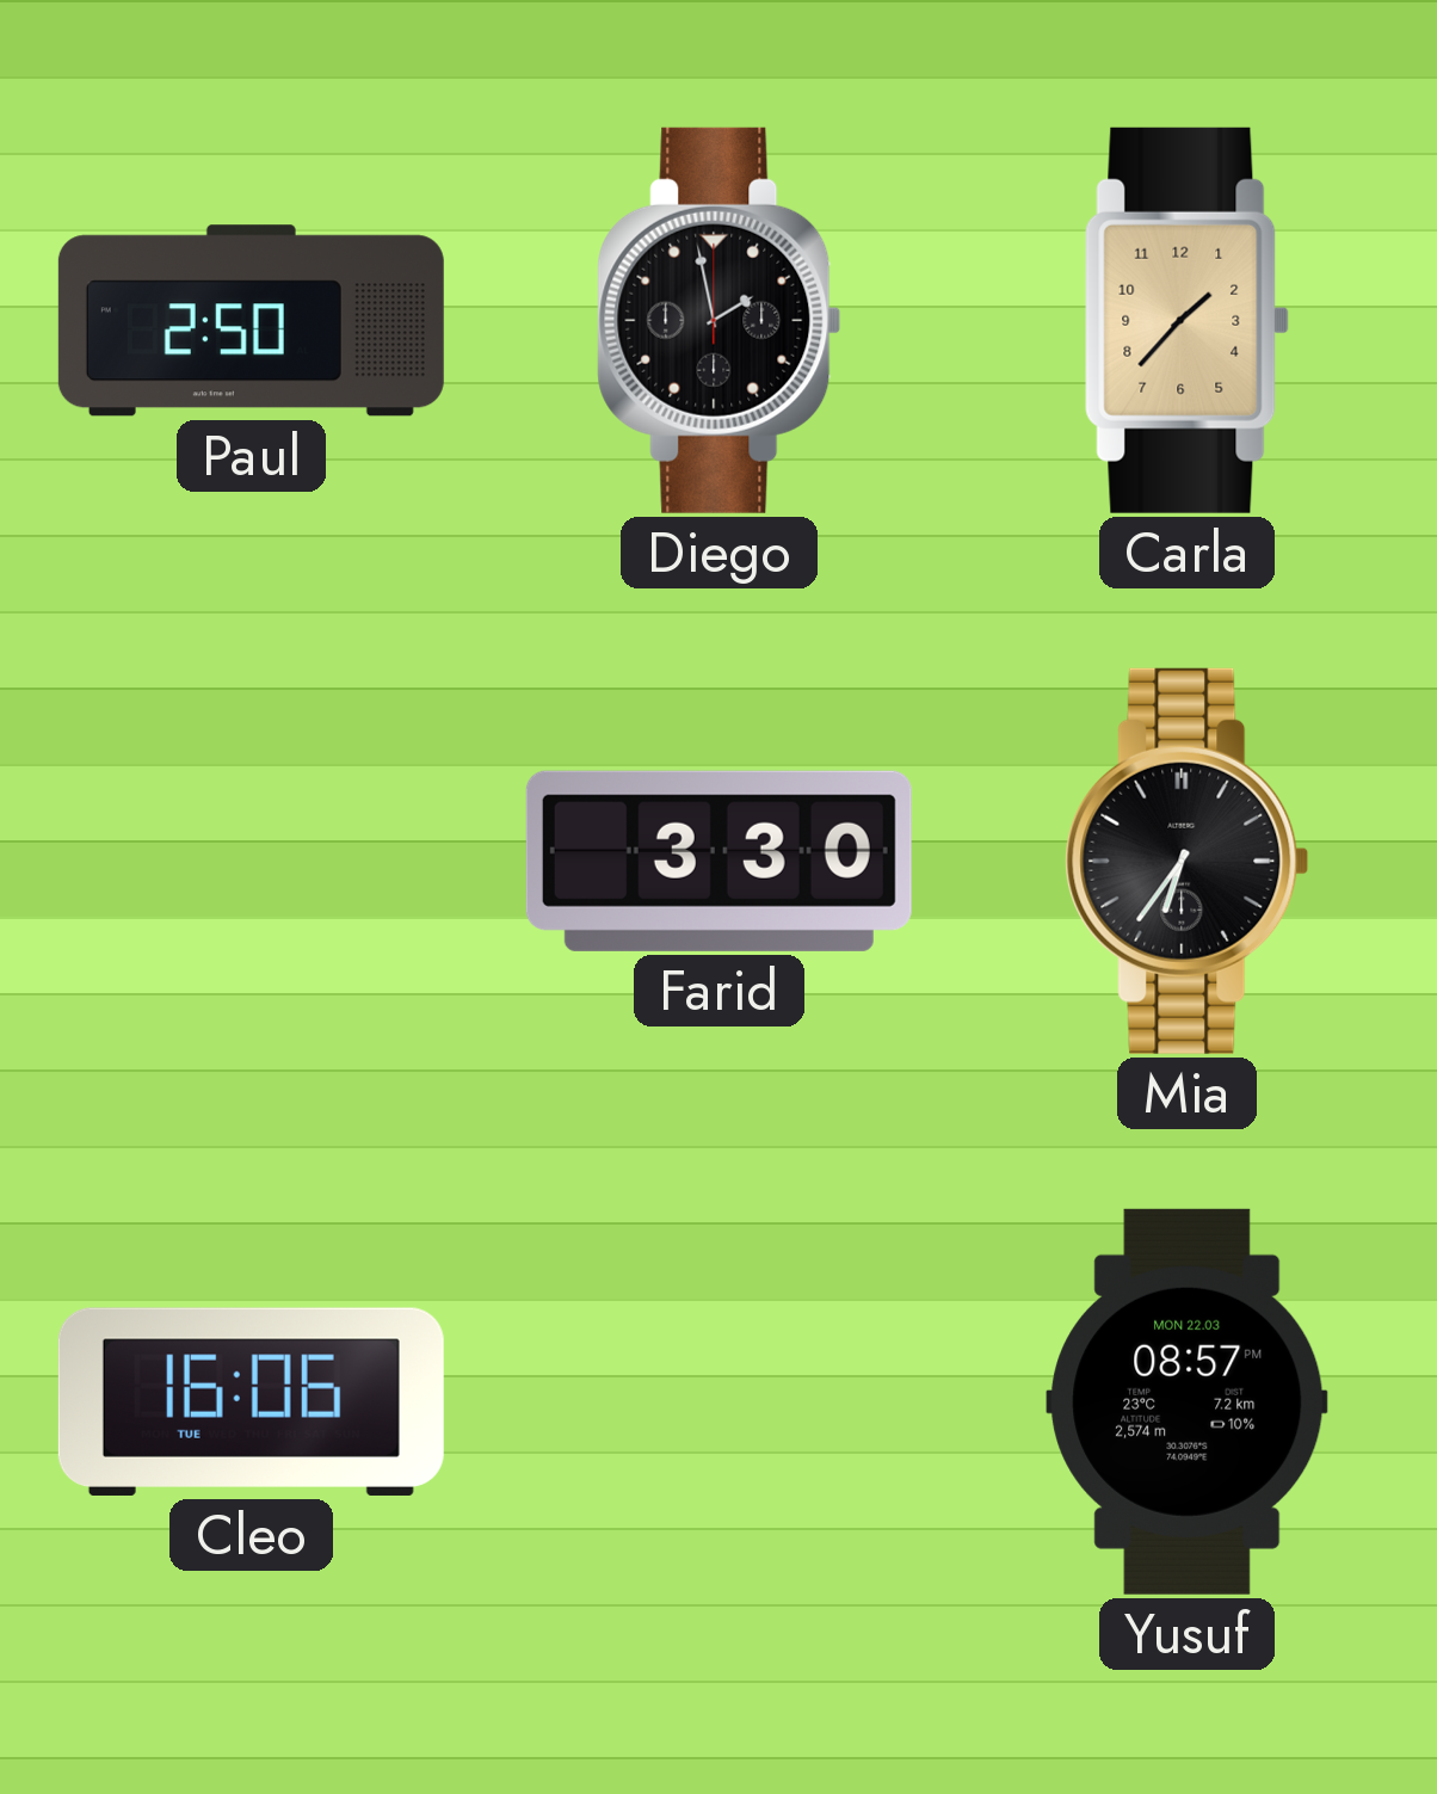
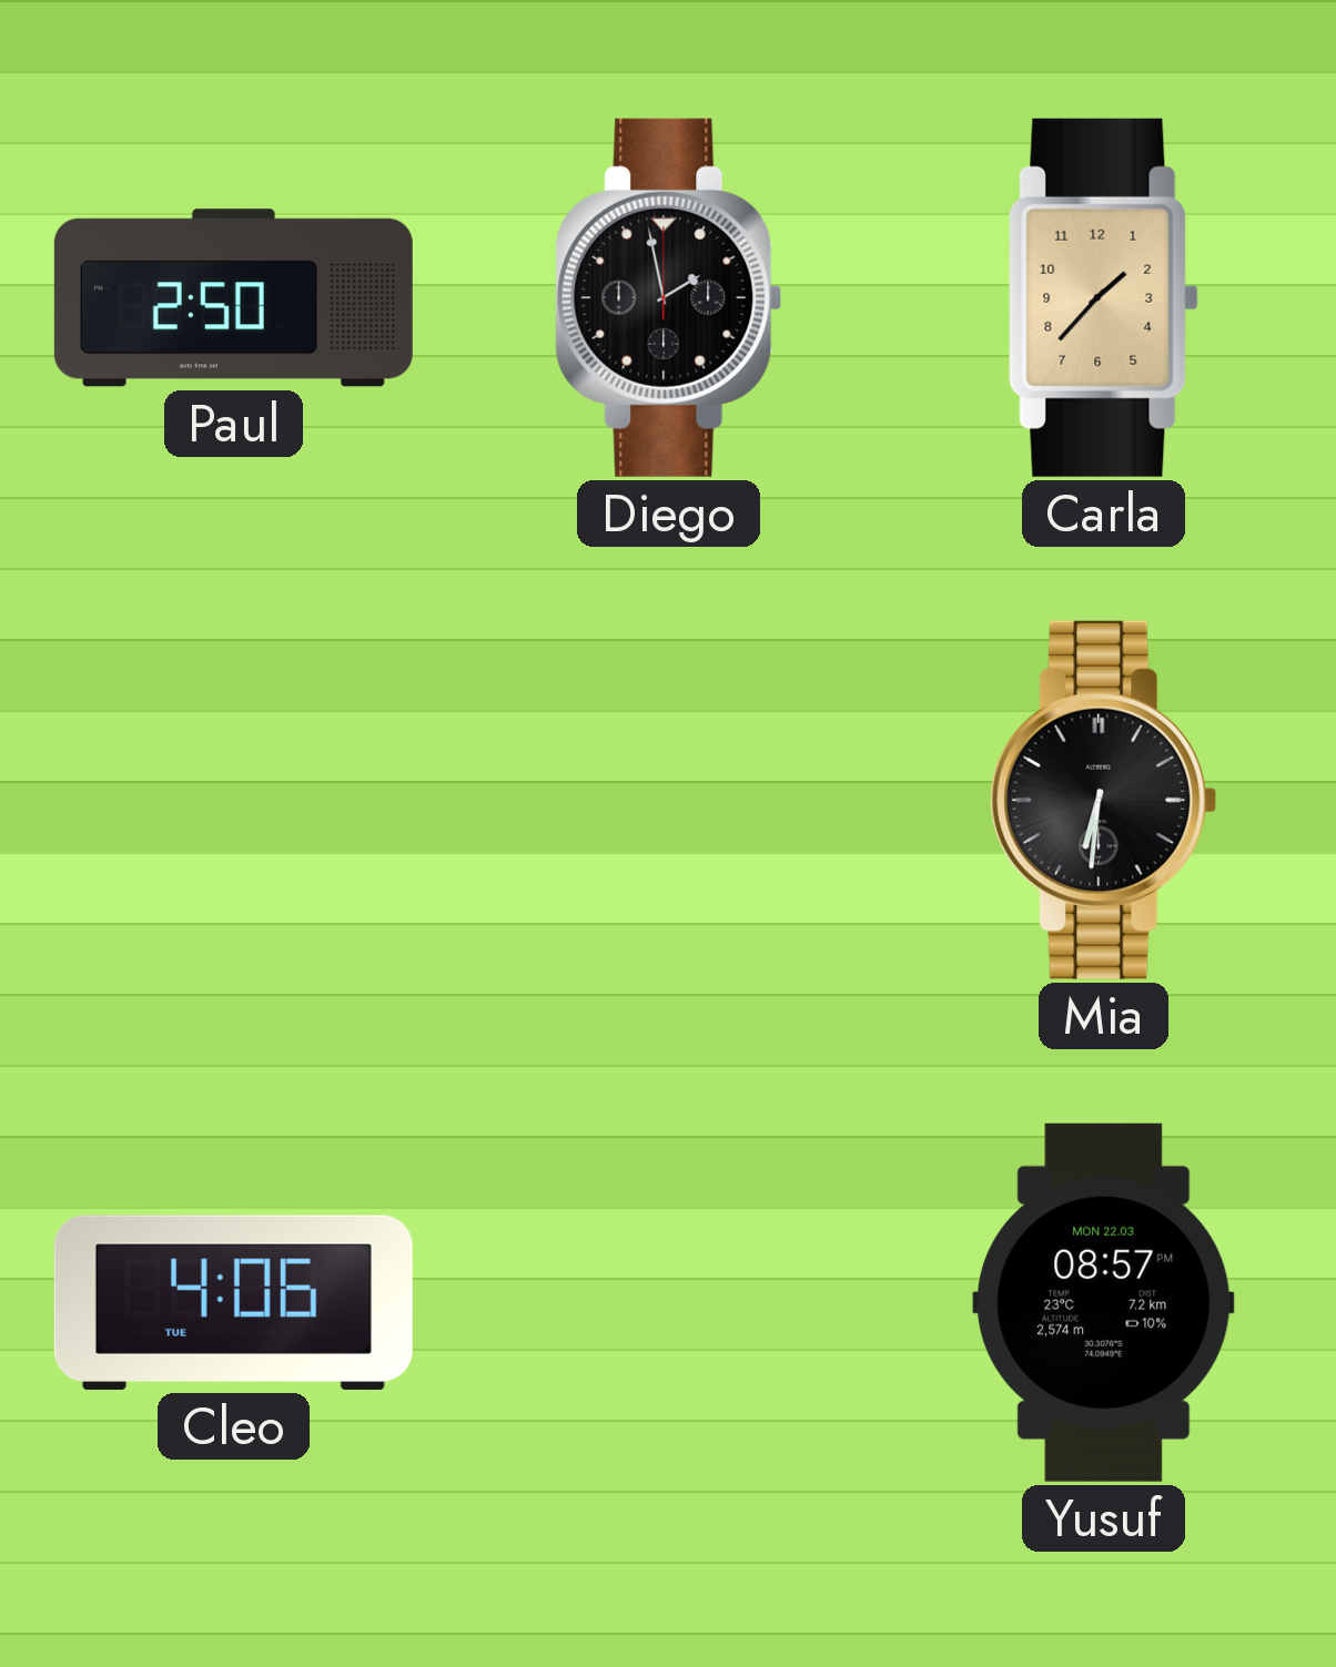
Farid: 3:30 -> none (718, 861)
Mia: 6:36 -> 6:31 (1104, 800)
Cleo: 16:06 -> 4:06 (233, 1302)
